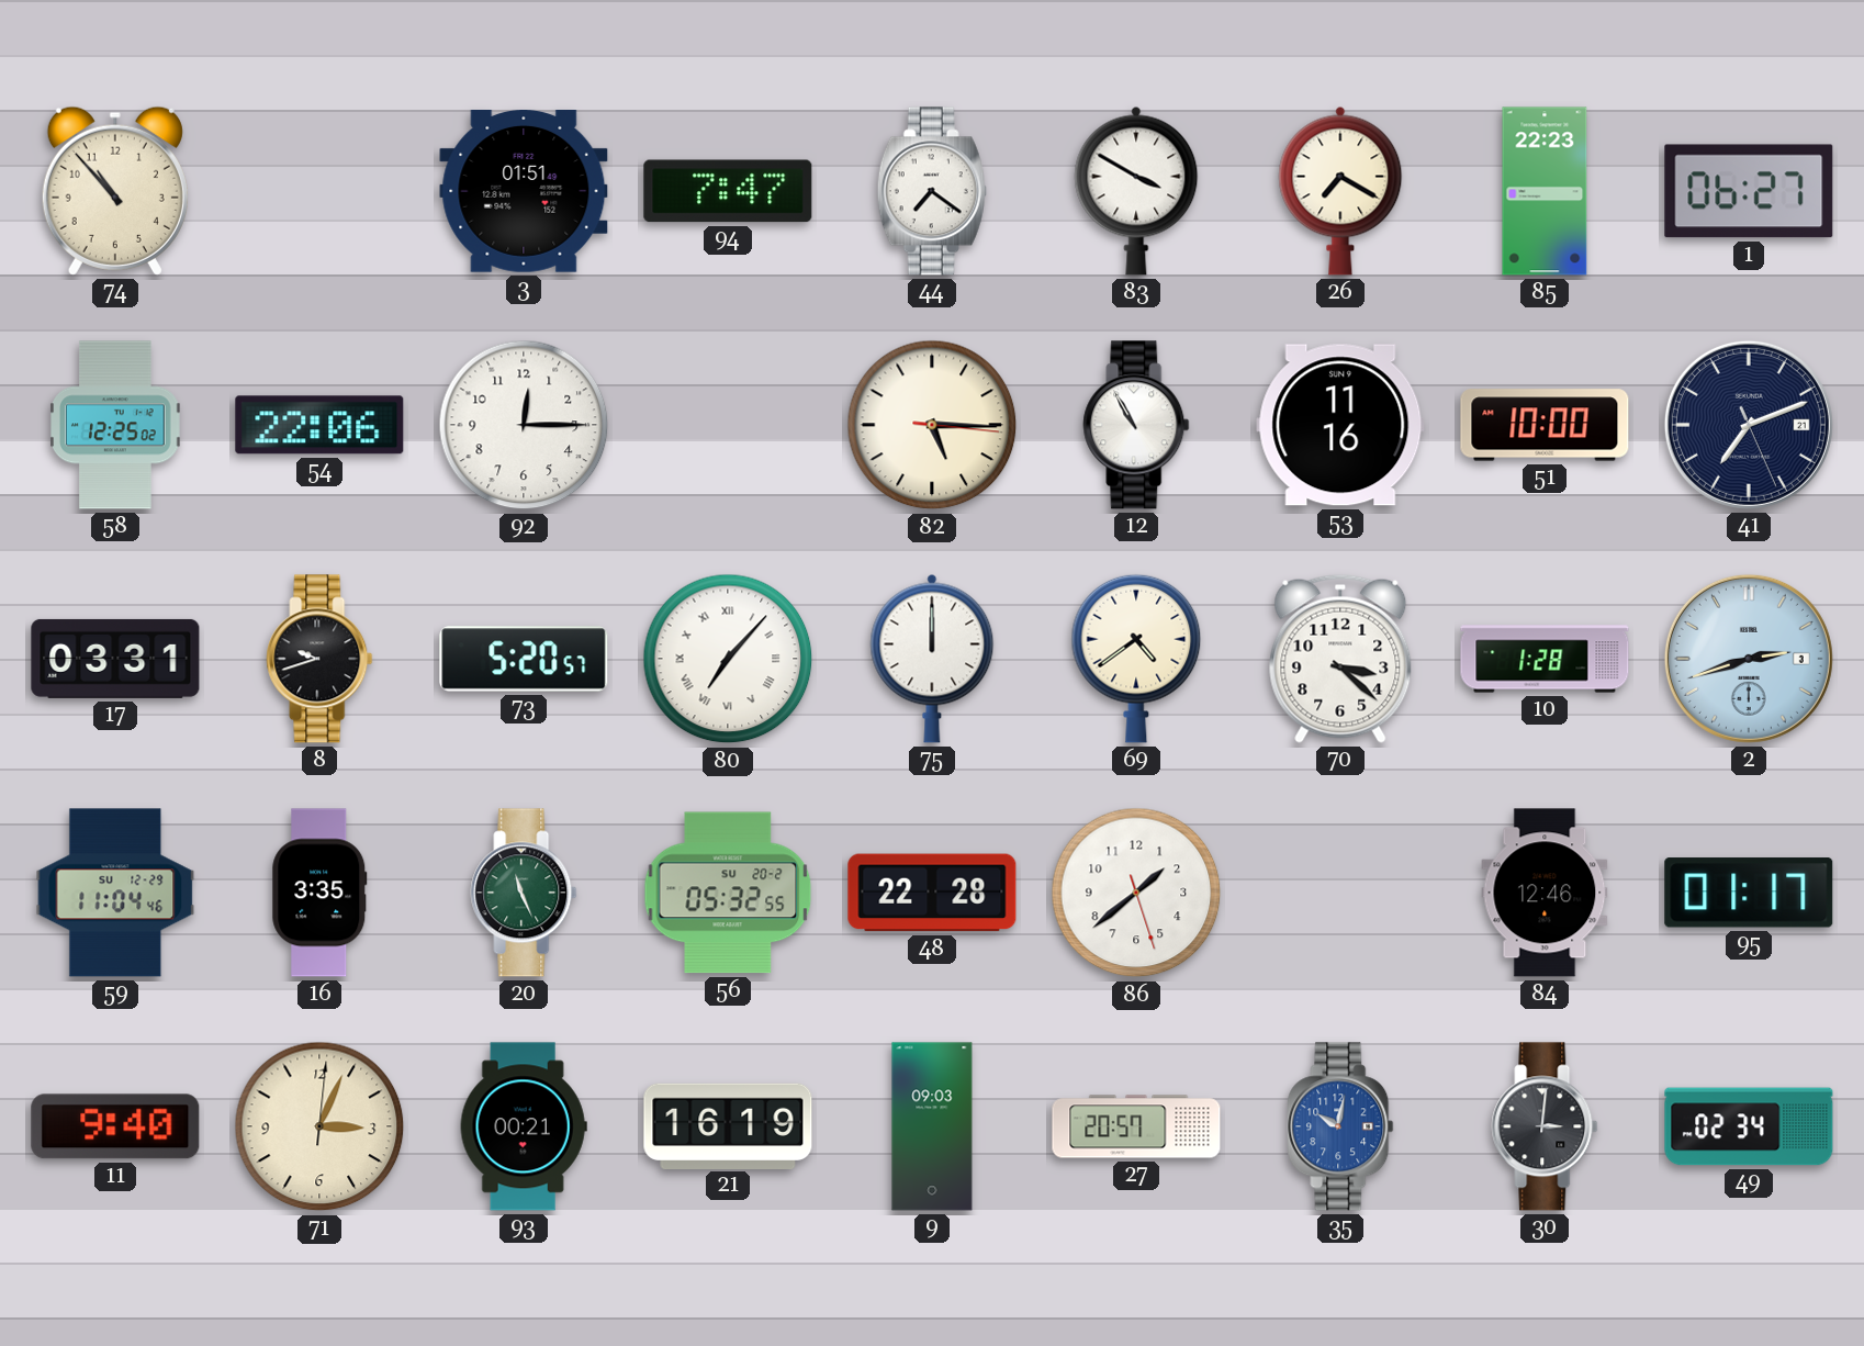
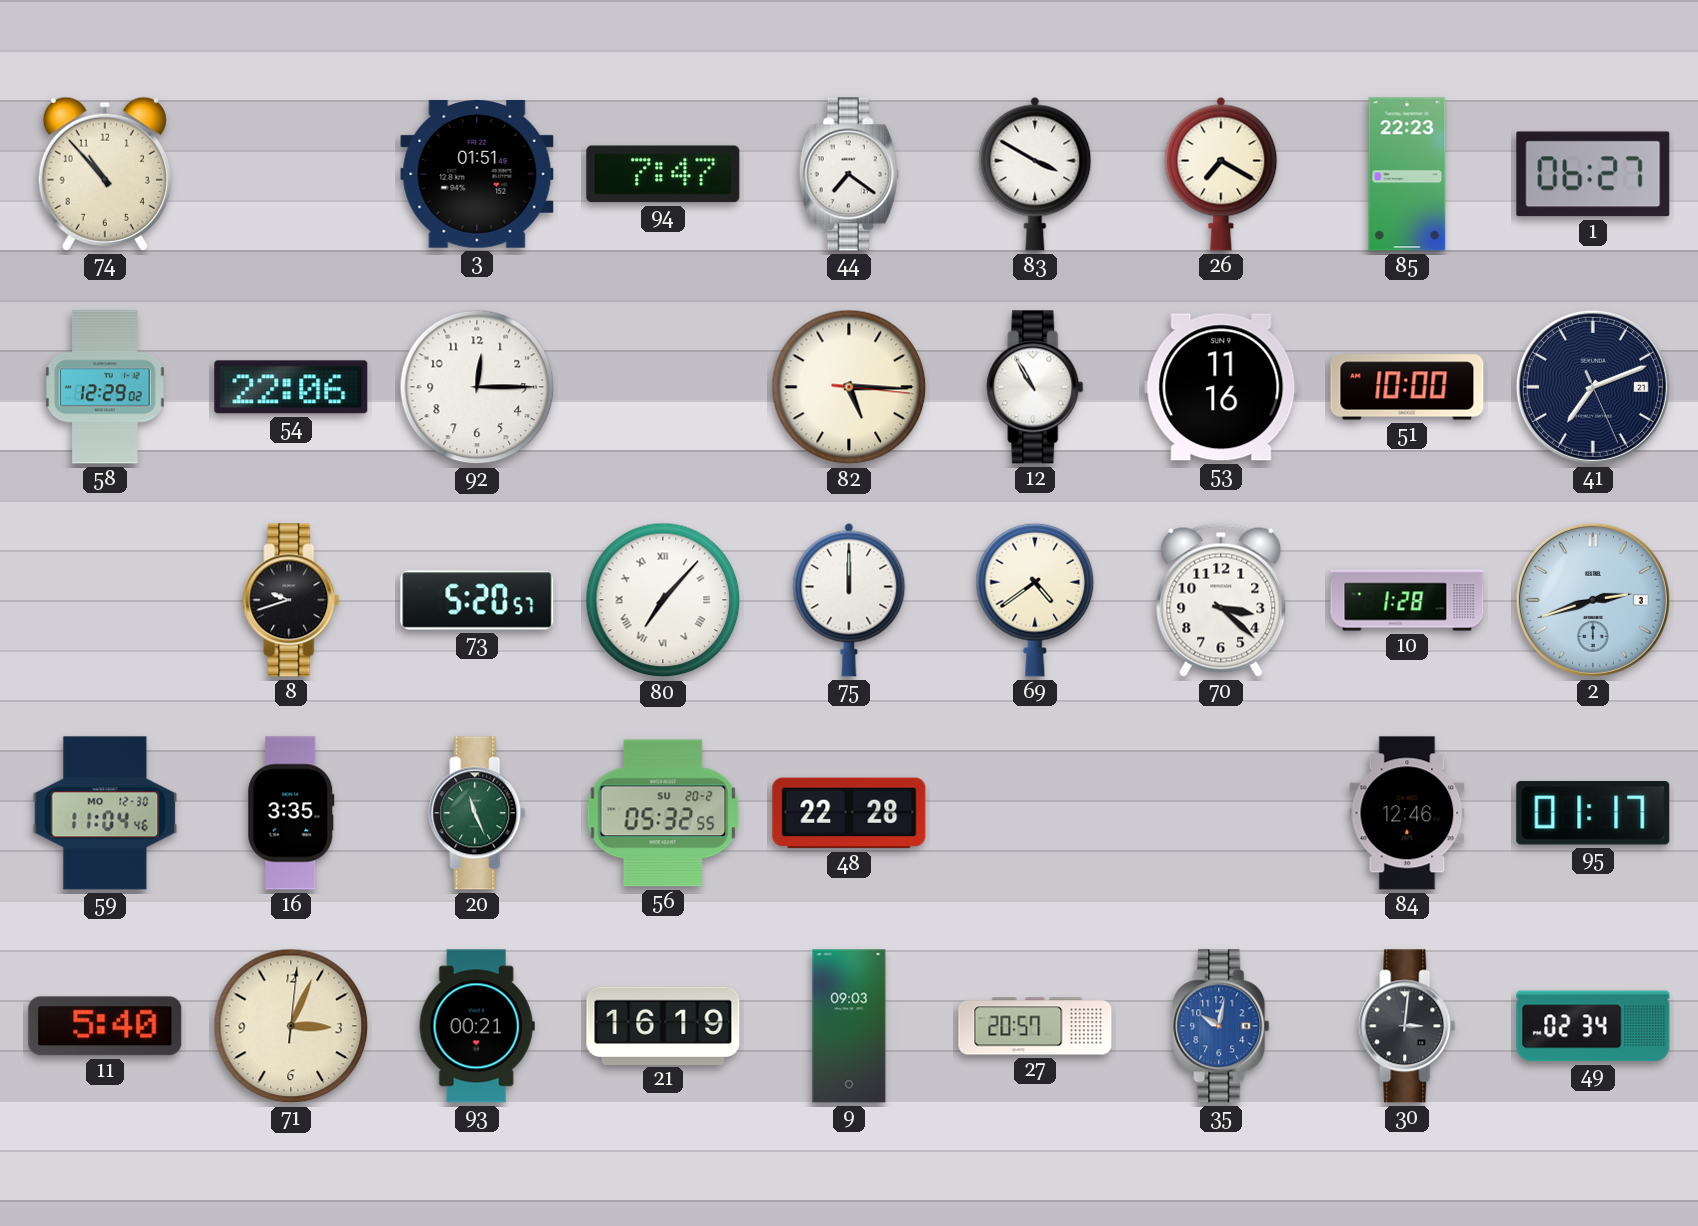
58: 12:25 -> 12:29 (105, 387)
17: 03:31 -> none (115, 659)
59 date: SU 12-29 -> MO 12-30 (105, 813)
86: 1:38 -> none (1136, 893)
11: 9:40 -> 5:40 (105, 1026)
